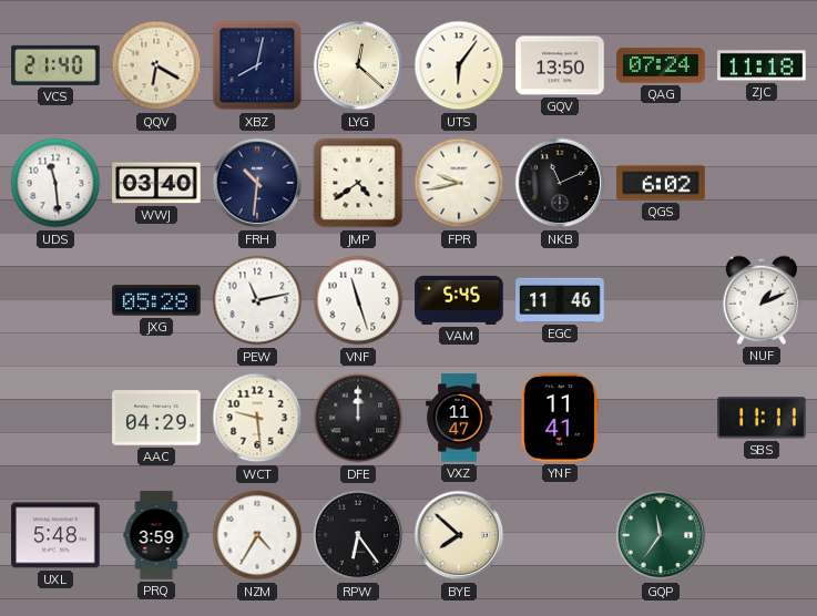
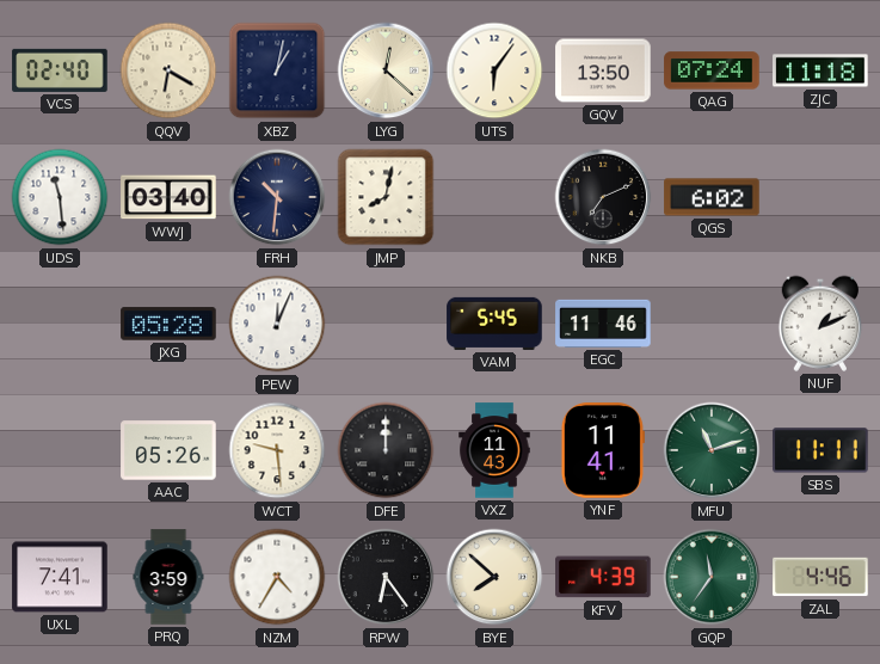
VCS: 21:40 -> 02:40 (60, 70)
XBZ: 8:02 -> 1:02 (277, 70)
JMP: 4:39 -> 8:02 (386, 197)
FPR: 9:43 -> none (459, 183)
NKB: 11:11 -> 7:11 (603, 197)
PEW: 11:13 -> 12:04 (277, 324)
VNF: 11:27 -> none (358, 300)
AAC: 04:29 -> 05:26 (168, 450)
VXZ: 11:47 -> 11:43 (494, 450)
MFU: none -> 11:12 (712, 450)
UXL: 5:48 -> 7:41 (60, 577)
KFV: none -> 4:39 (603, 577)
ZAL: none -> 4:46 (820, 577)
